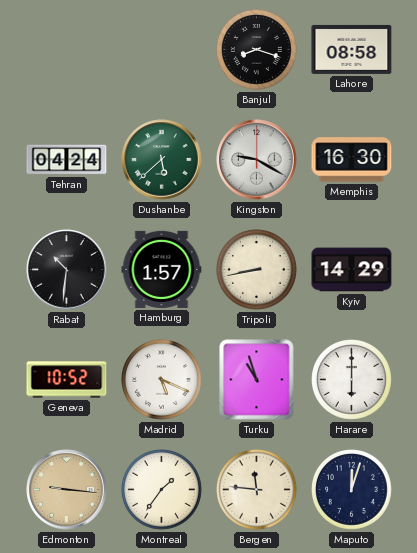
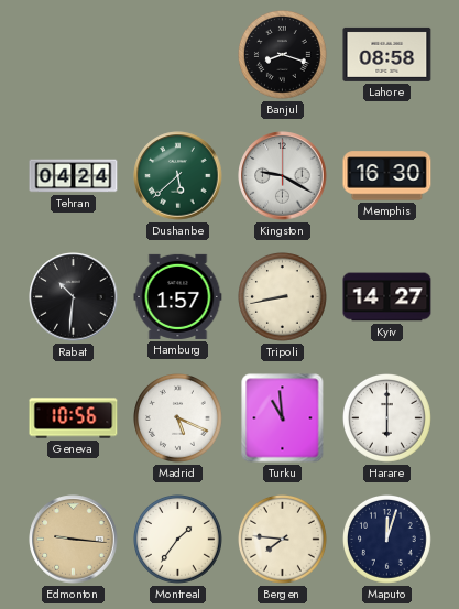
Kyiv: 14:29 -> 14:27 (387, 297)
Geneva: 10:52 -> 10:56 (74, 418)
Turku: 10:57 -> 10:59 (283, 418)
Bergen: 11:46 -> 7:46 (283, 540)
